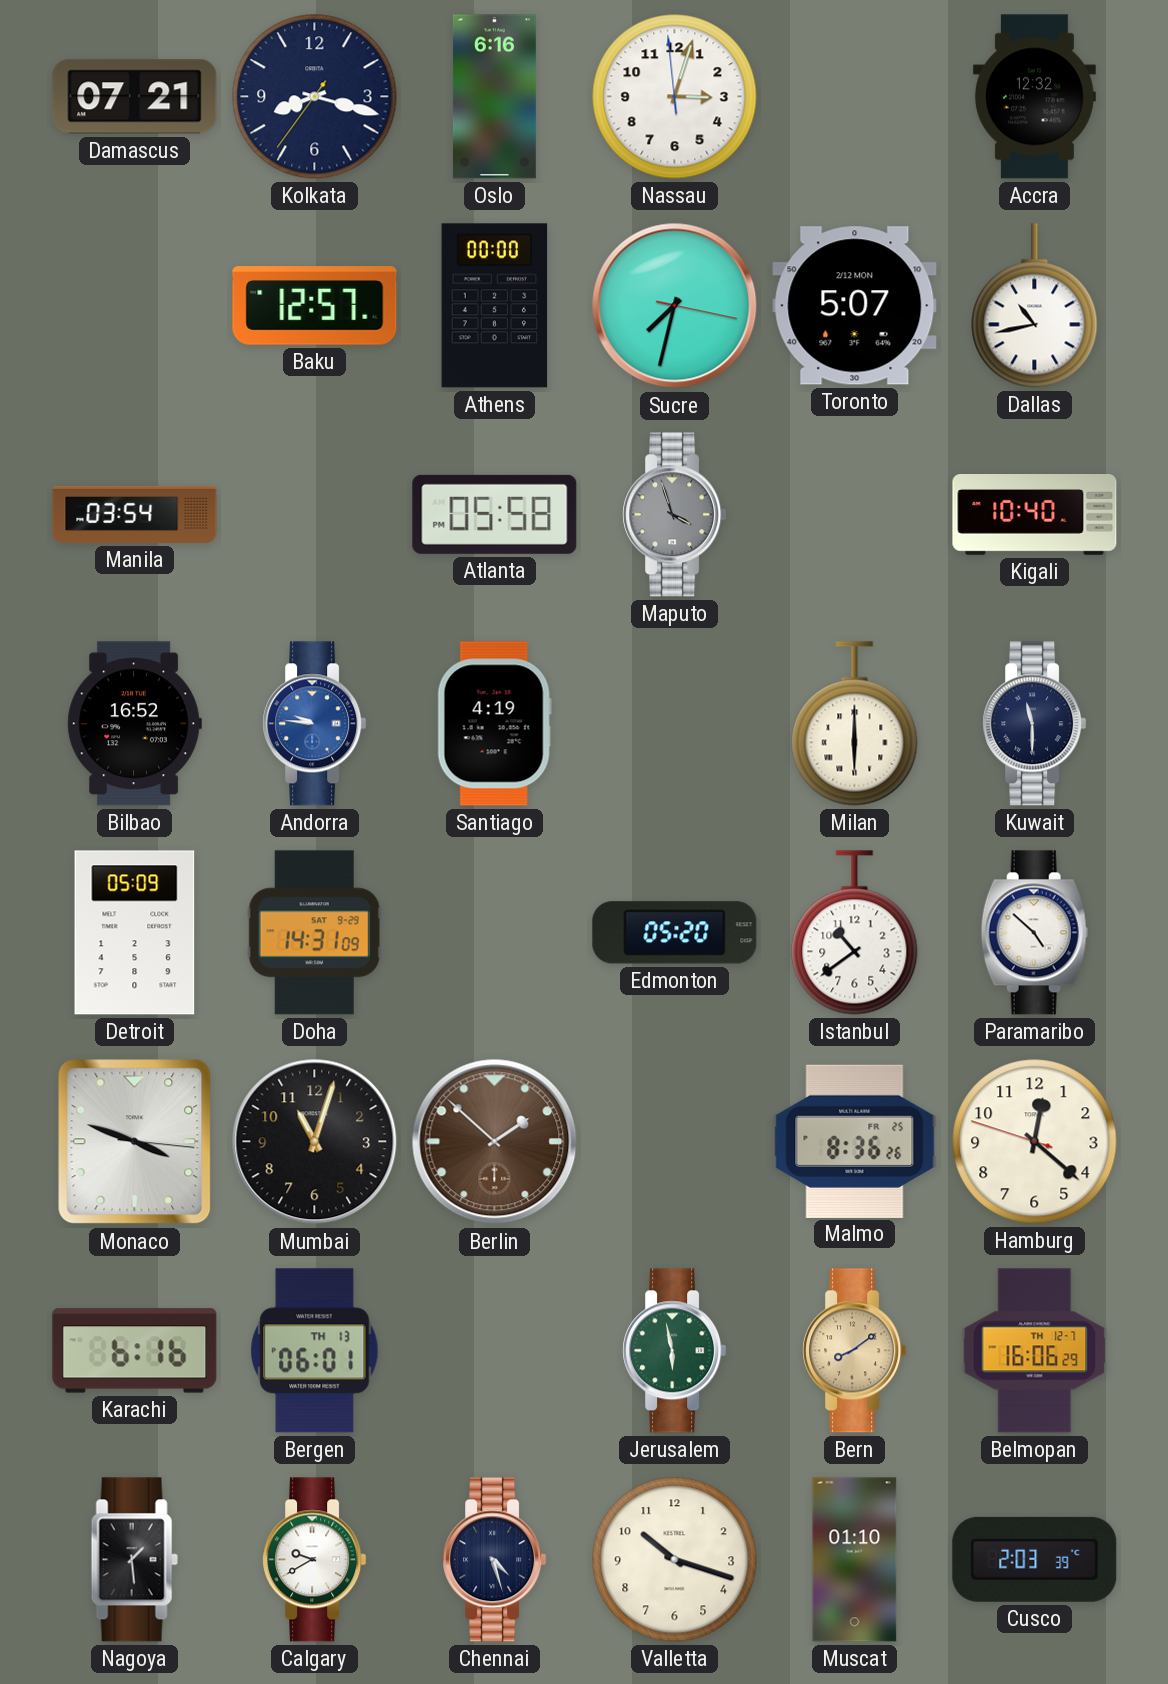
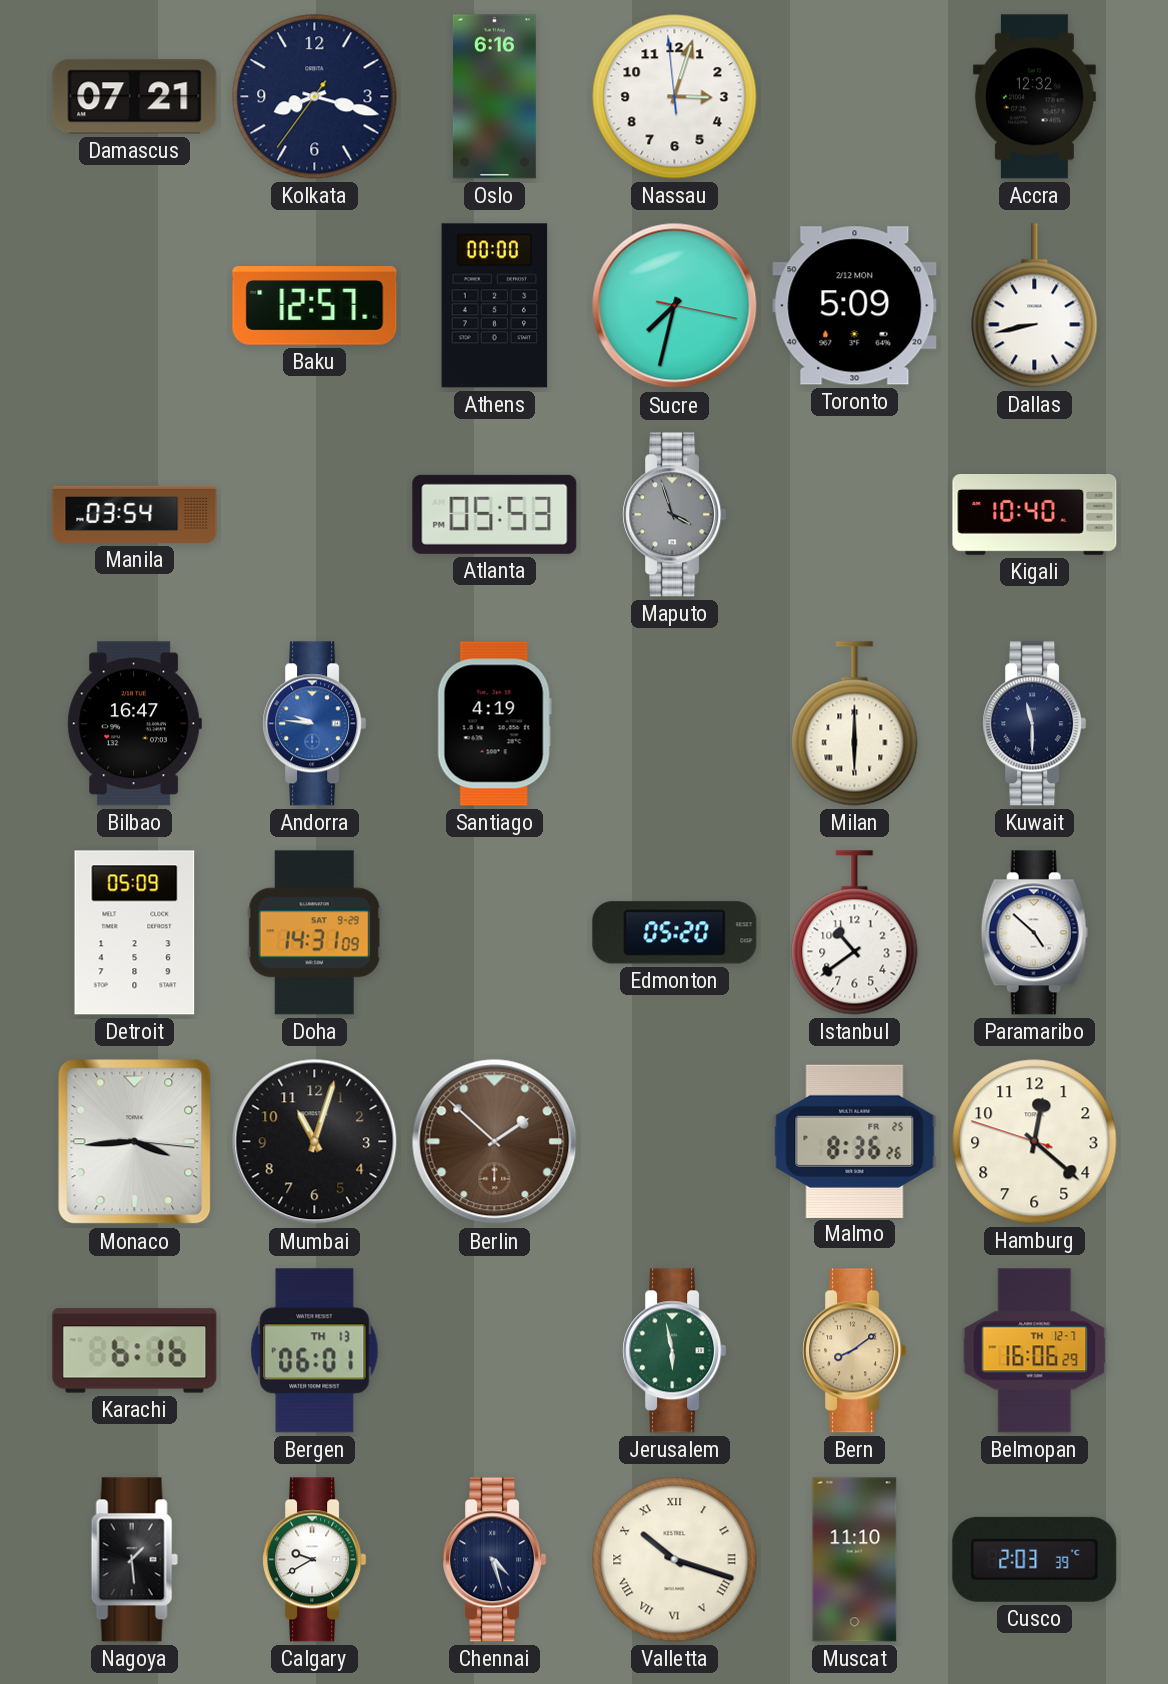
Toronto: 5:07 -> 5:09 (855, 306)
Dallas: 10:43 -> 8:43 (1035, 306)
Atlanta: 05:58 -> 05:53 (495, 514)
Bilbao: 16:52 -> 16:47 (134, 724)
Monaco: 3:48 -> 3:44 (135, 1142)
Valletta numerals: Arabic -> Roman (675, 1560)
Muscat: 01:10 -> 11:10 (855, 1560)
